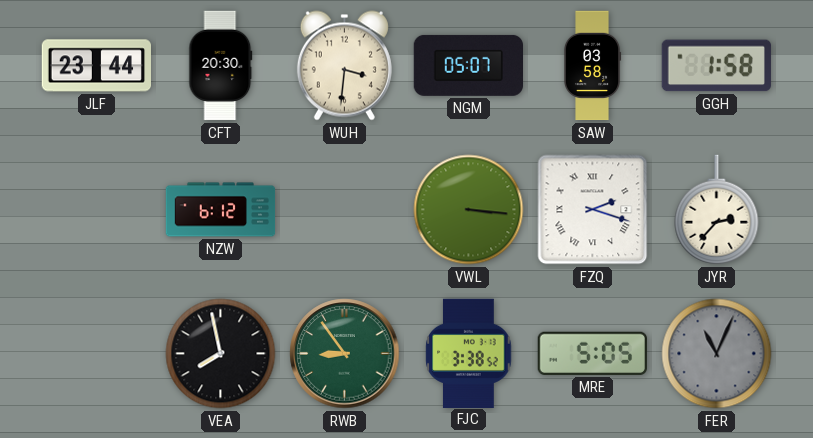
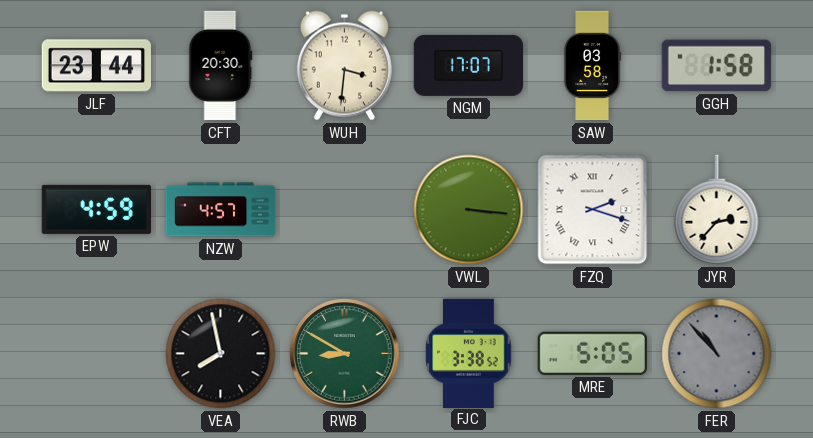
NGM: 05:07 -> 17:07 (468, 65)
EPW: none -> 4:59 (96, 209)
NZW: 6:12 -> 4:57 (221, 210)
RWB: 8:54 -> 8:50 (345, 354)
FER: 11:04 -> 10:53 (717, 354)
